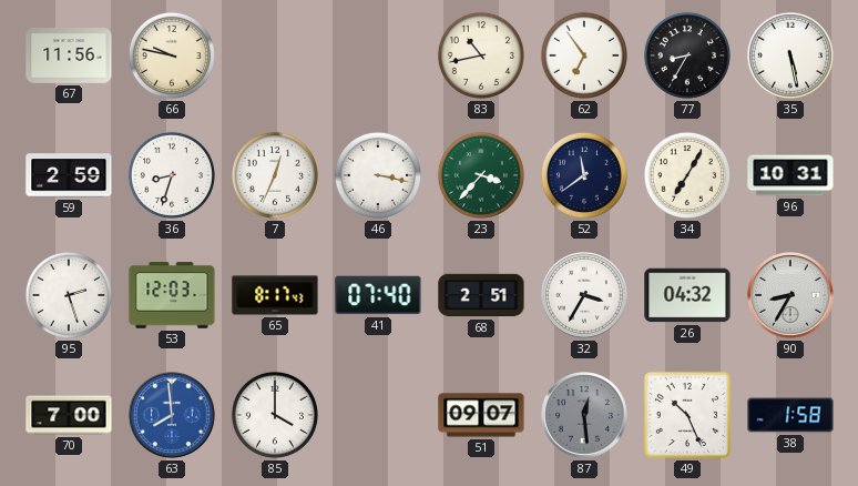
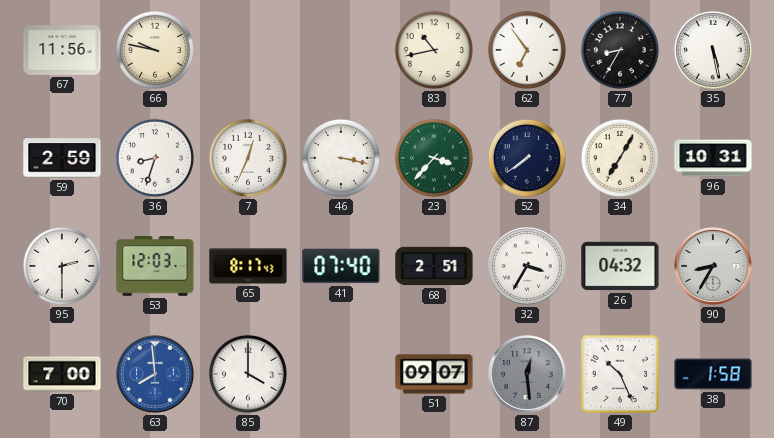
52: 11:39 -> 7:39 (527, 158)
95: 2:27 -> 2:30 (62, 266)
